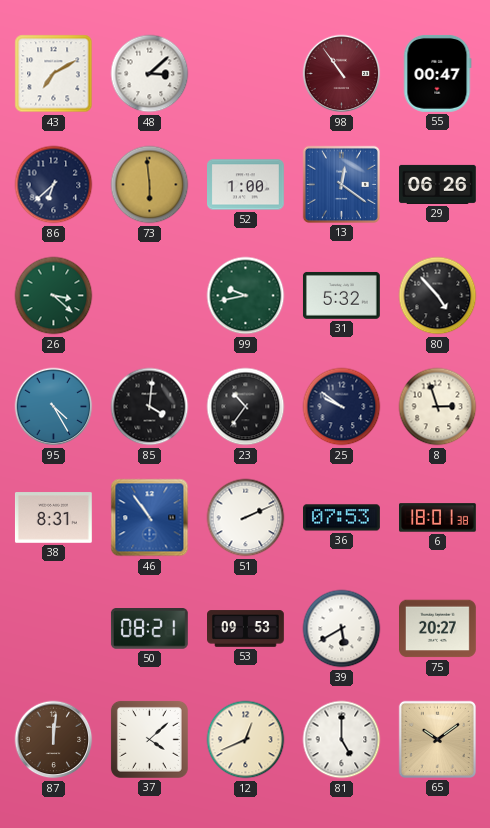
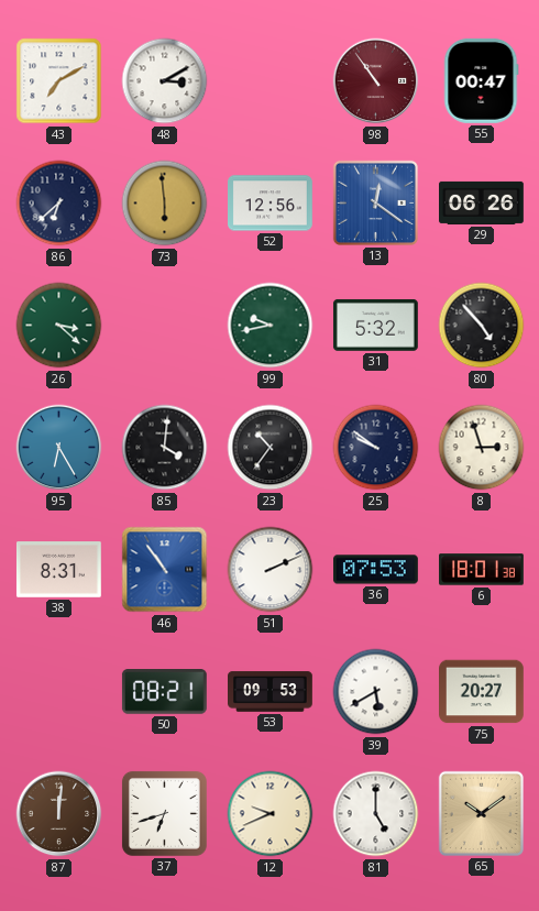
48: 3:08 -> 3:10 (165, 81)
52: 1:00 -> 12:56 (271, 204)
95: 4:25 -> 6:25 (59, 448)
37: 4:08 -> 6:42 (164, 813)
12: 12:41 -> 9:41 (271, 814)
